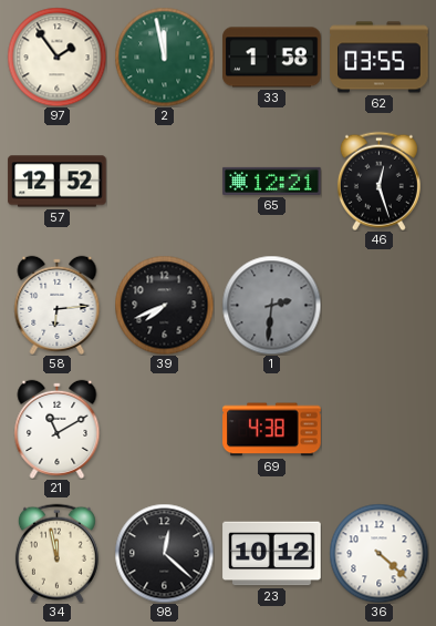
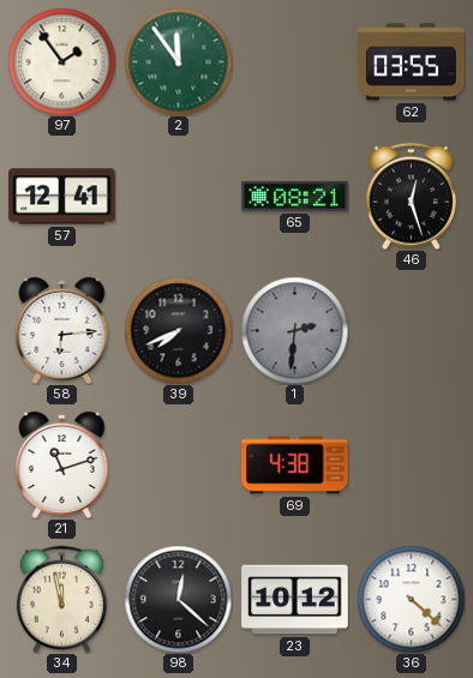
2: 11:58 -> 11:54 (178, 61)
33: 1:58 -> none (272, 58)
57: 12:52 -> 12:41 (62, 197)
65: 12:21 -> 08:21 (295, 196)
21: 11:10 -> 11:12 (62, 464)
